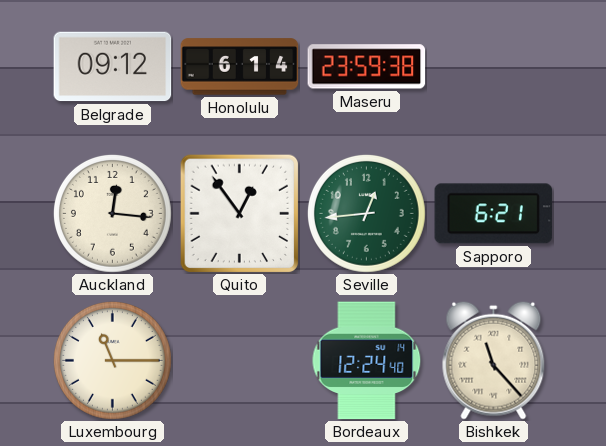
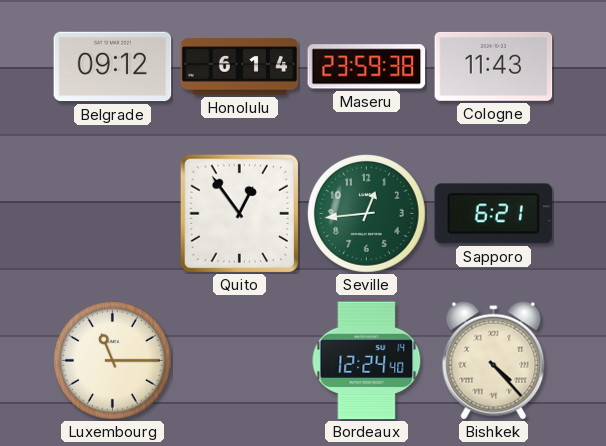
Cologne: none -> 11:43 (494, 66)
Auckland: 12:16 -> none (112, 213)
Bishkek: 11:23 -> 4:23 (494, 360)
